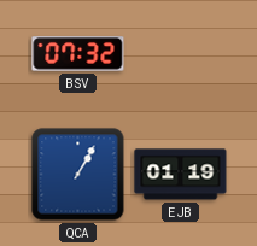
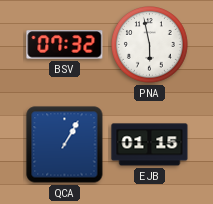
PNA: none -> 5:58 (150, 45)
EJB: 01:19 -> 01:15 (150, 145)
